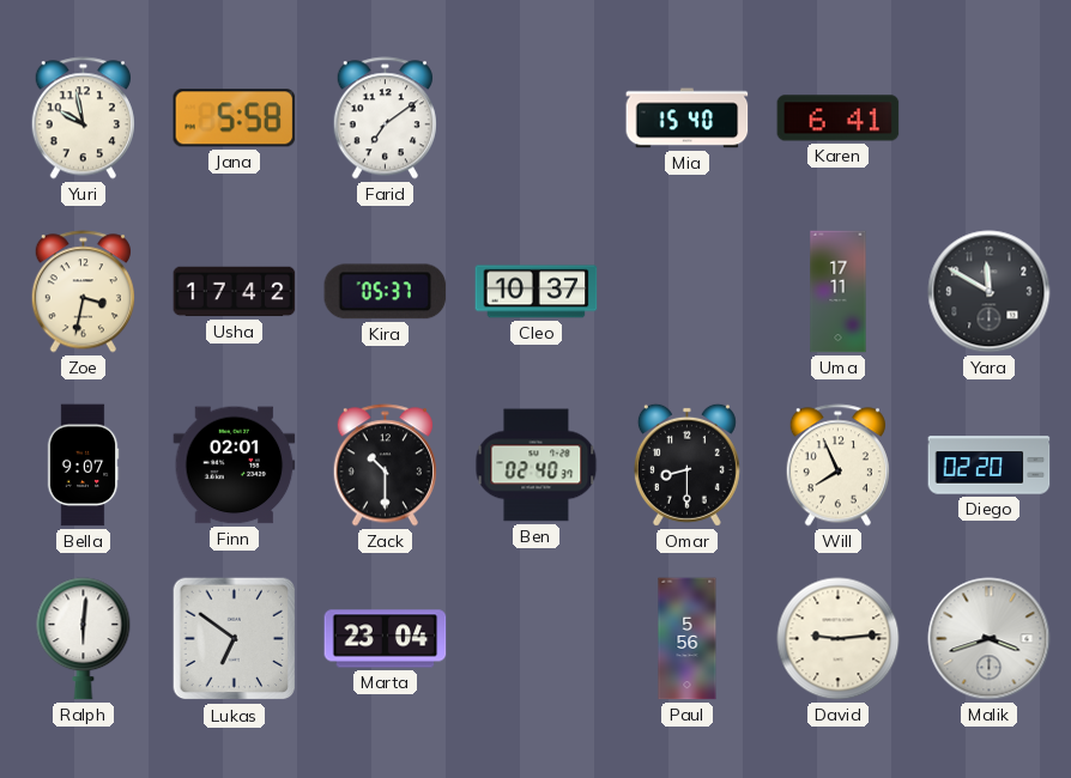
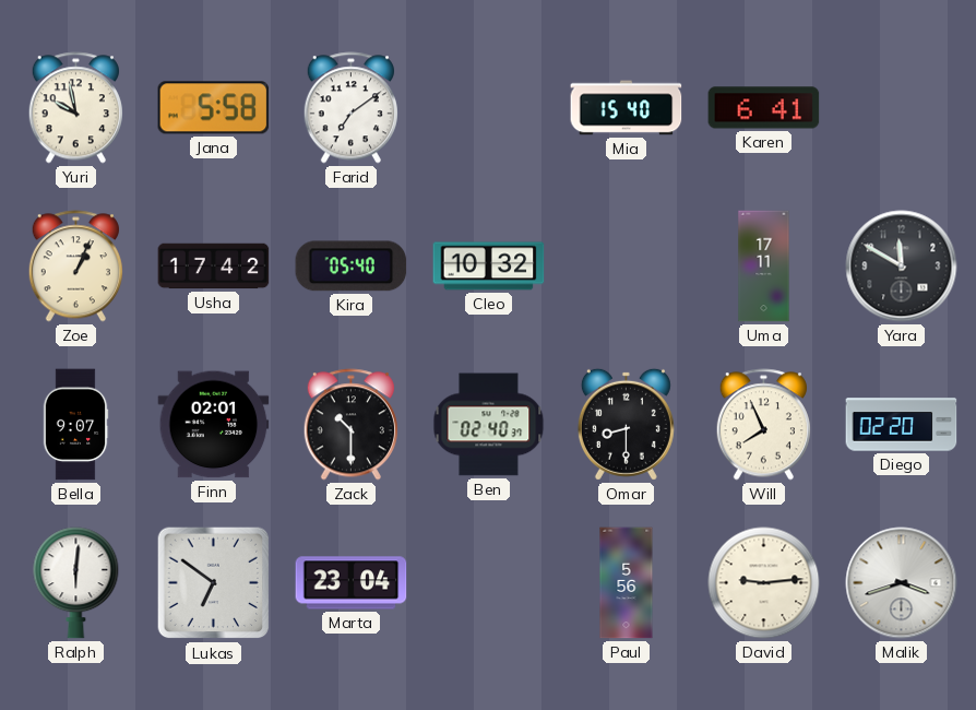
Zoe: 3:32 -> 1:04 (75, 267)
Kira: 05:37 -> 05:40 (352, 267)
Cleo: 10:37 -> 10:32 (489, 267)
